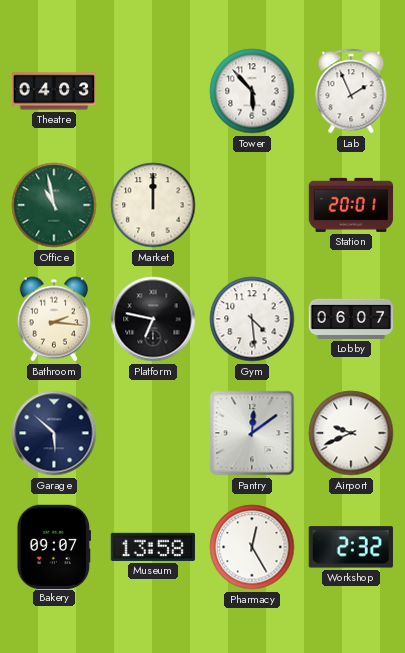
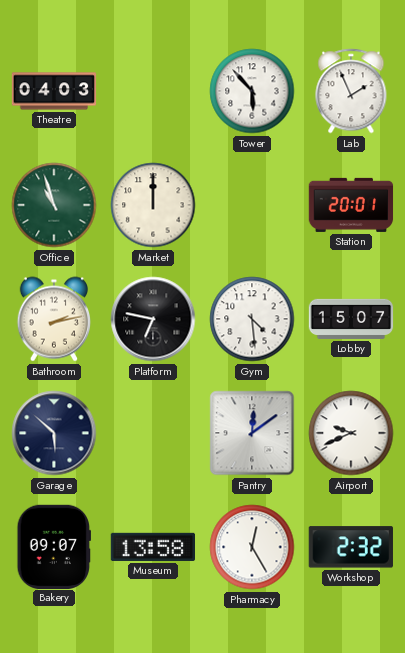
Office: 10:58 -> 10:57 (54, 205)
Bathroom: 2:16 -> 2:13 (53, 319)
Lobby: 06:07 -> 15:07 (351, 319)
